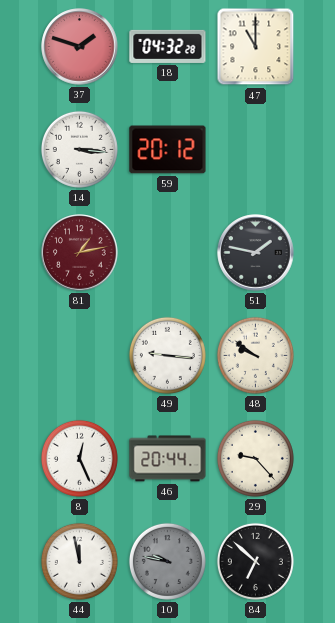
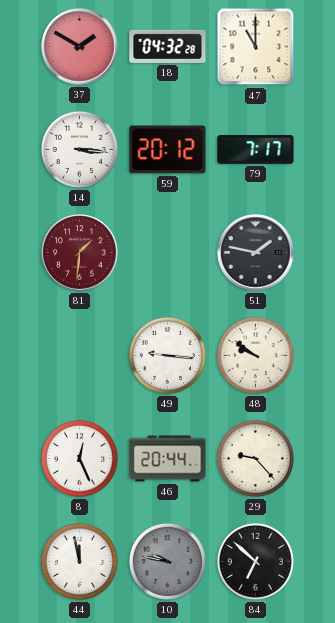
37: 1:48 -> 1:50 (80, 47)
79: none -> 7:17 (256, 150)
81: 1:13 -> 1:31 (80, 253)
